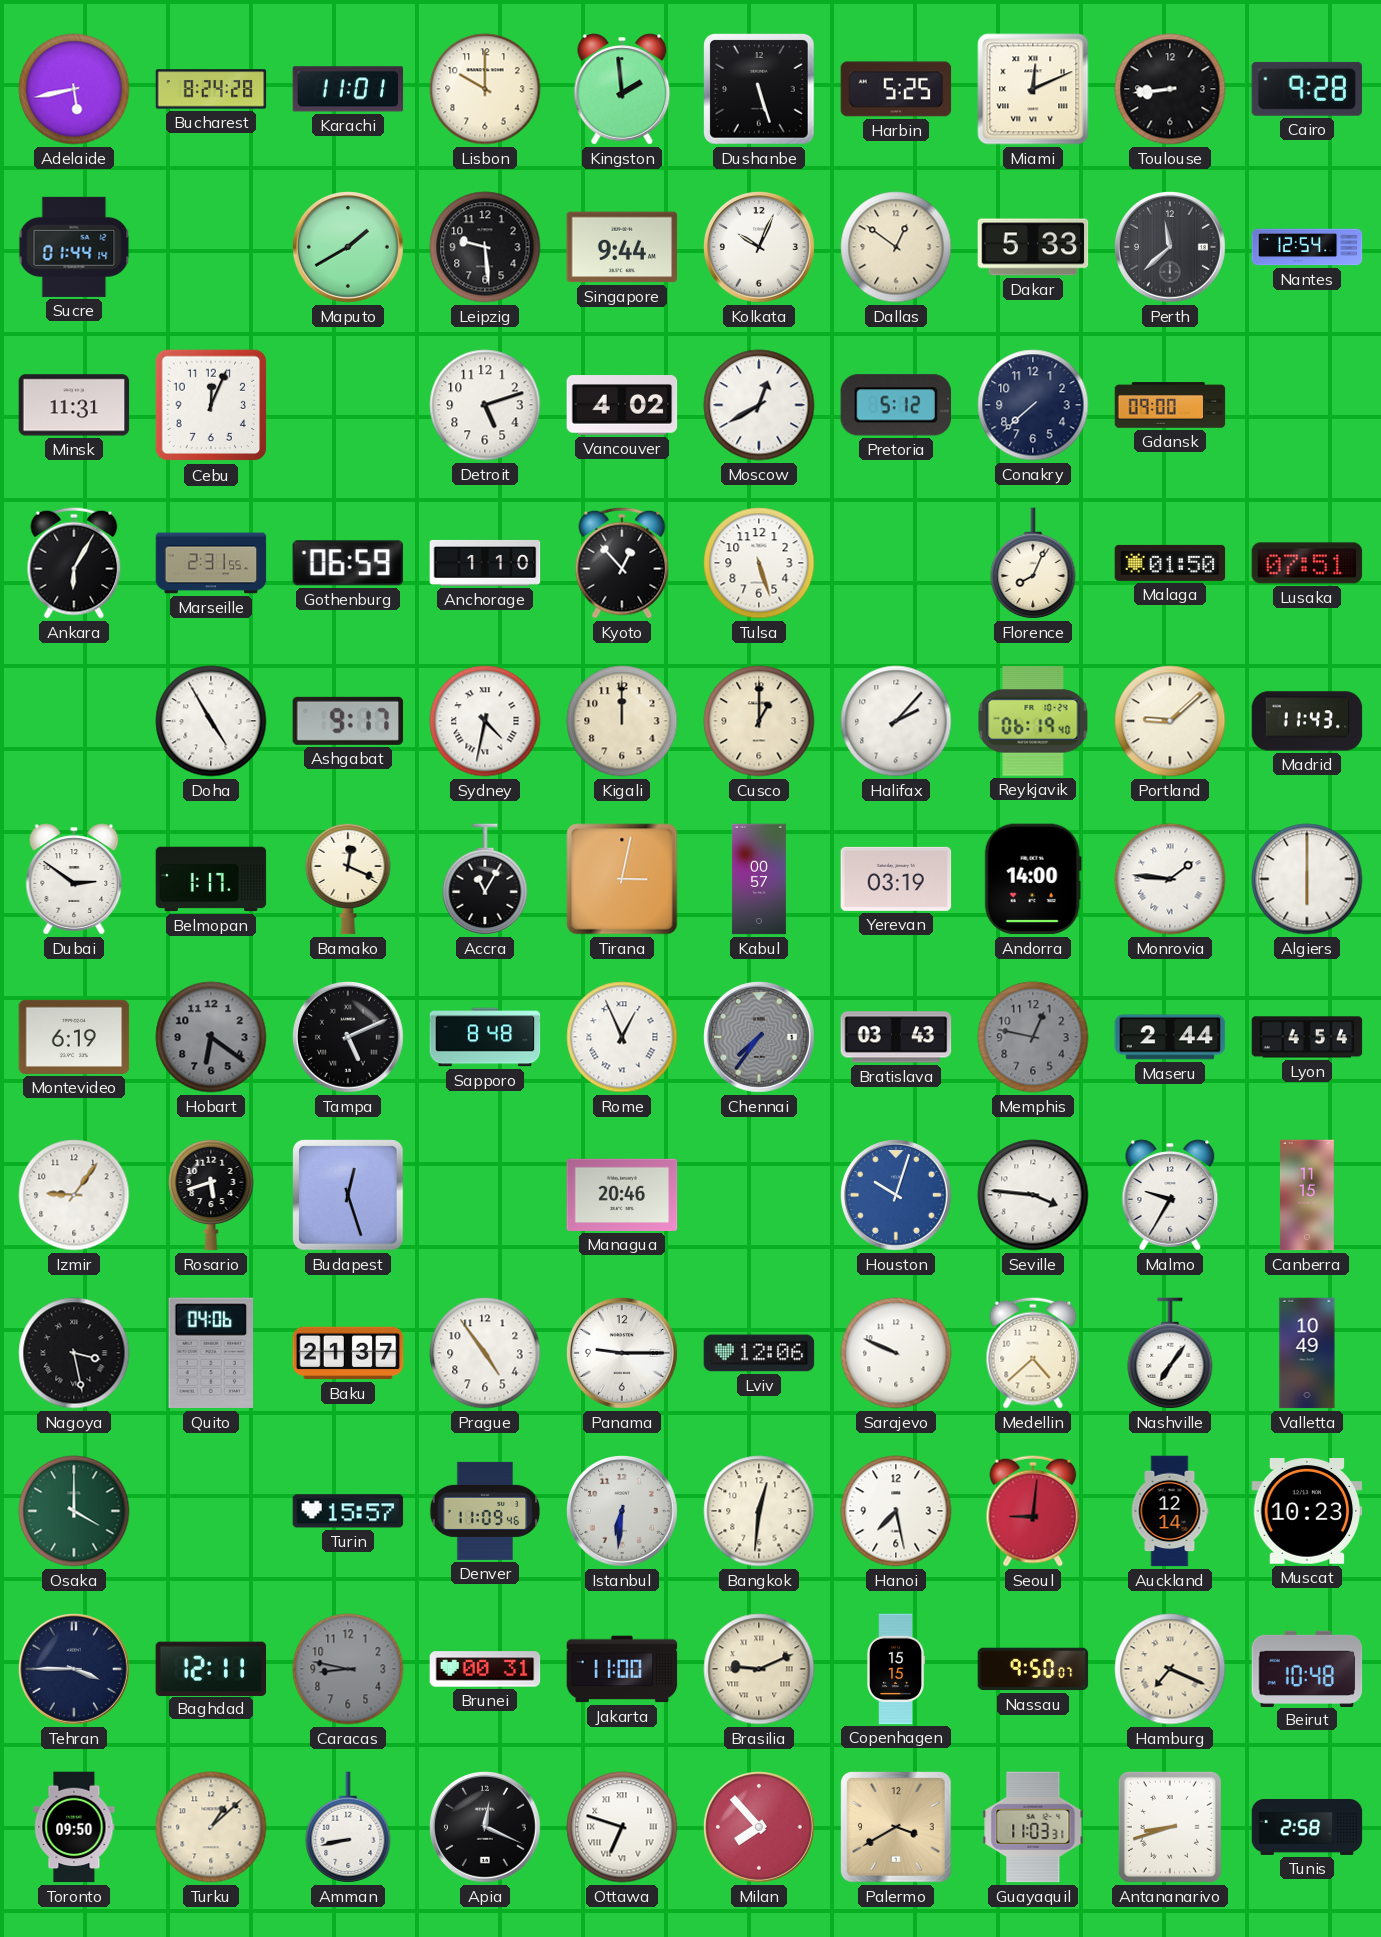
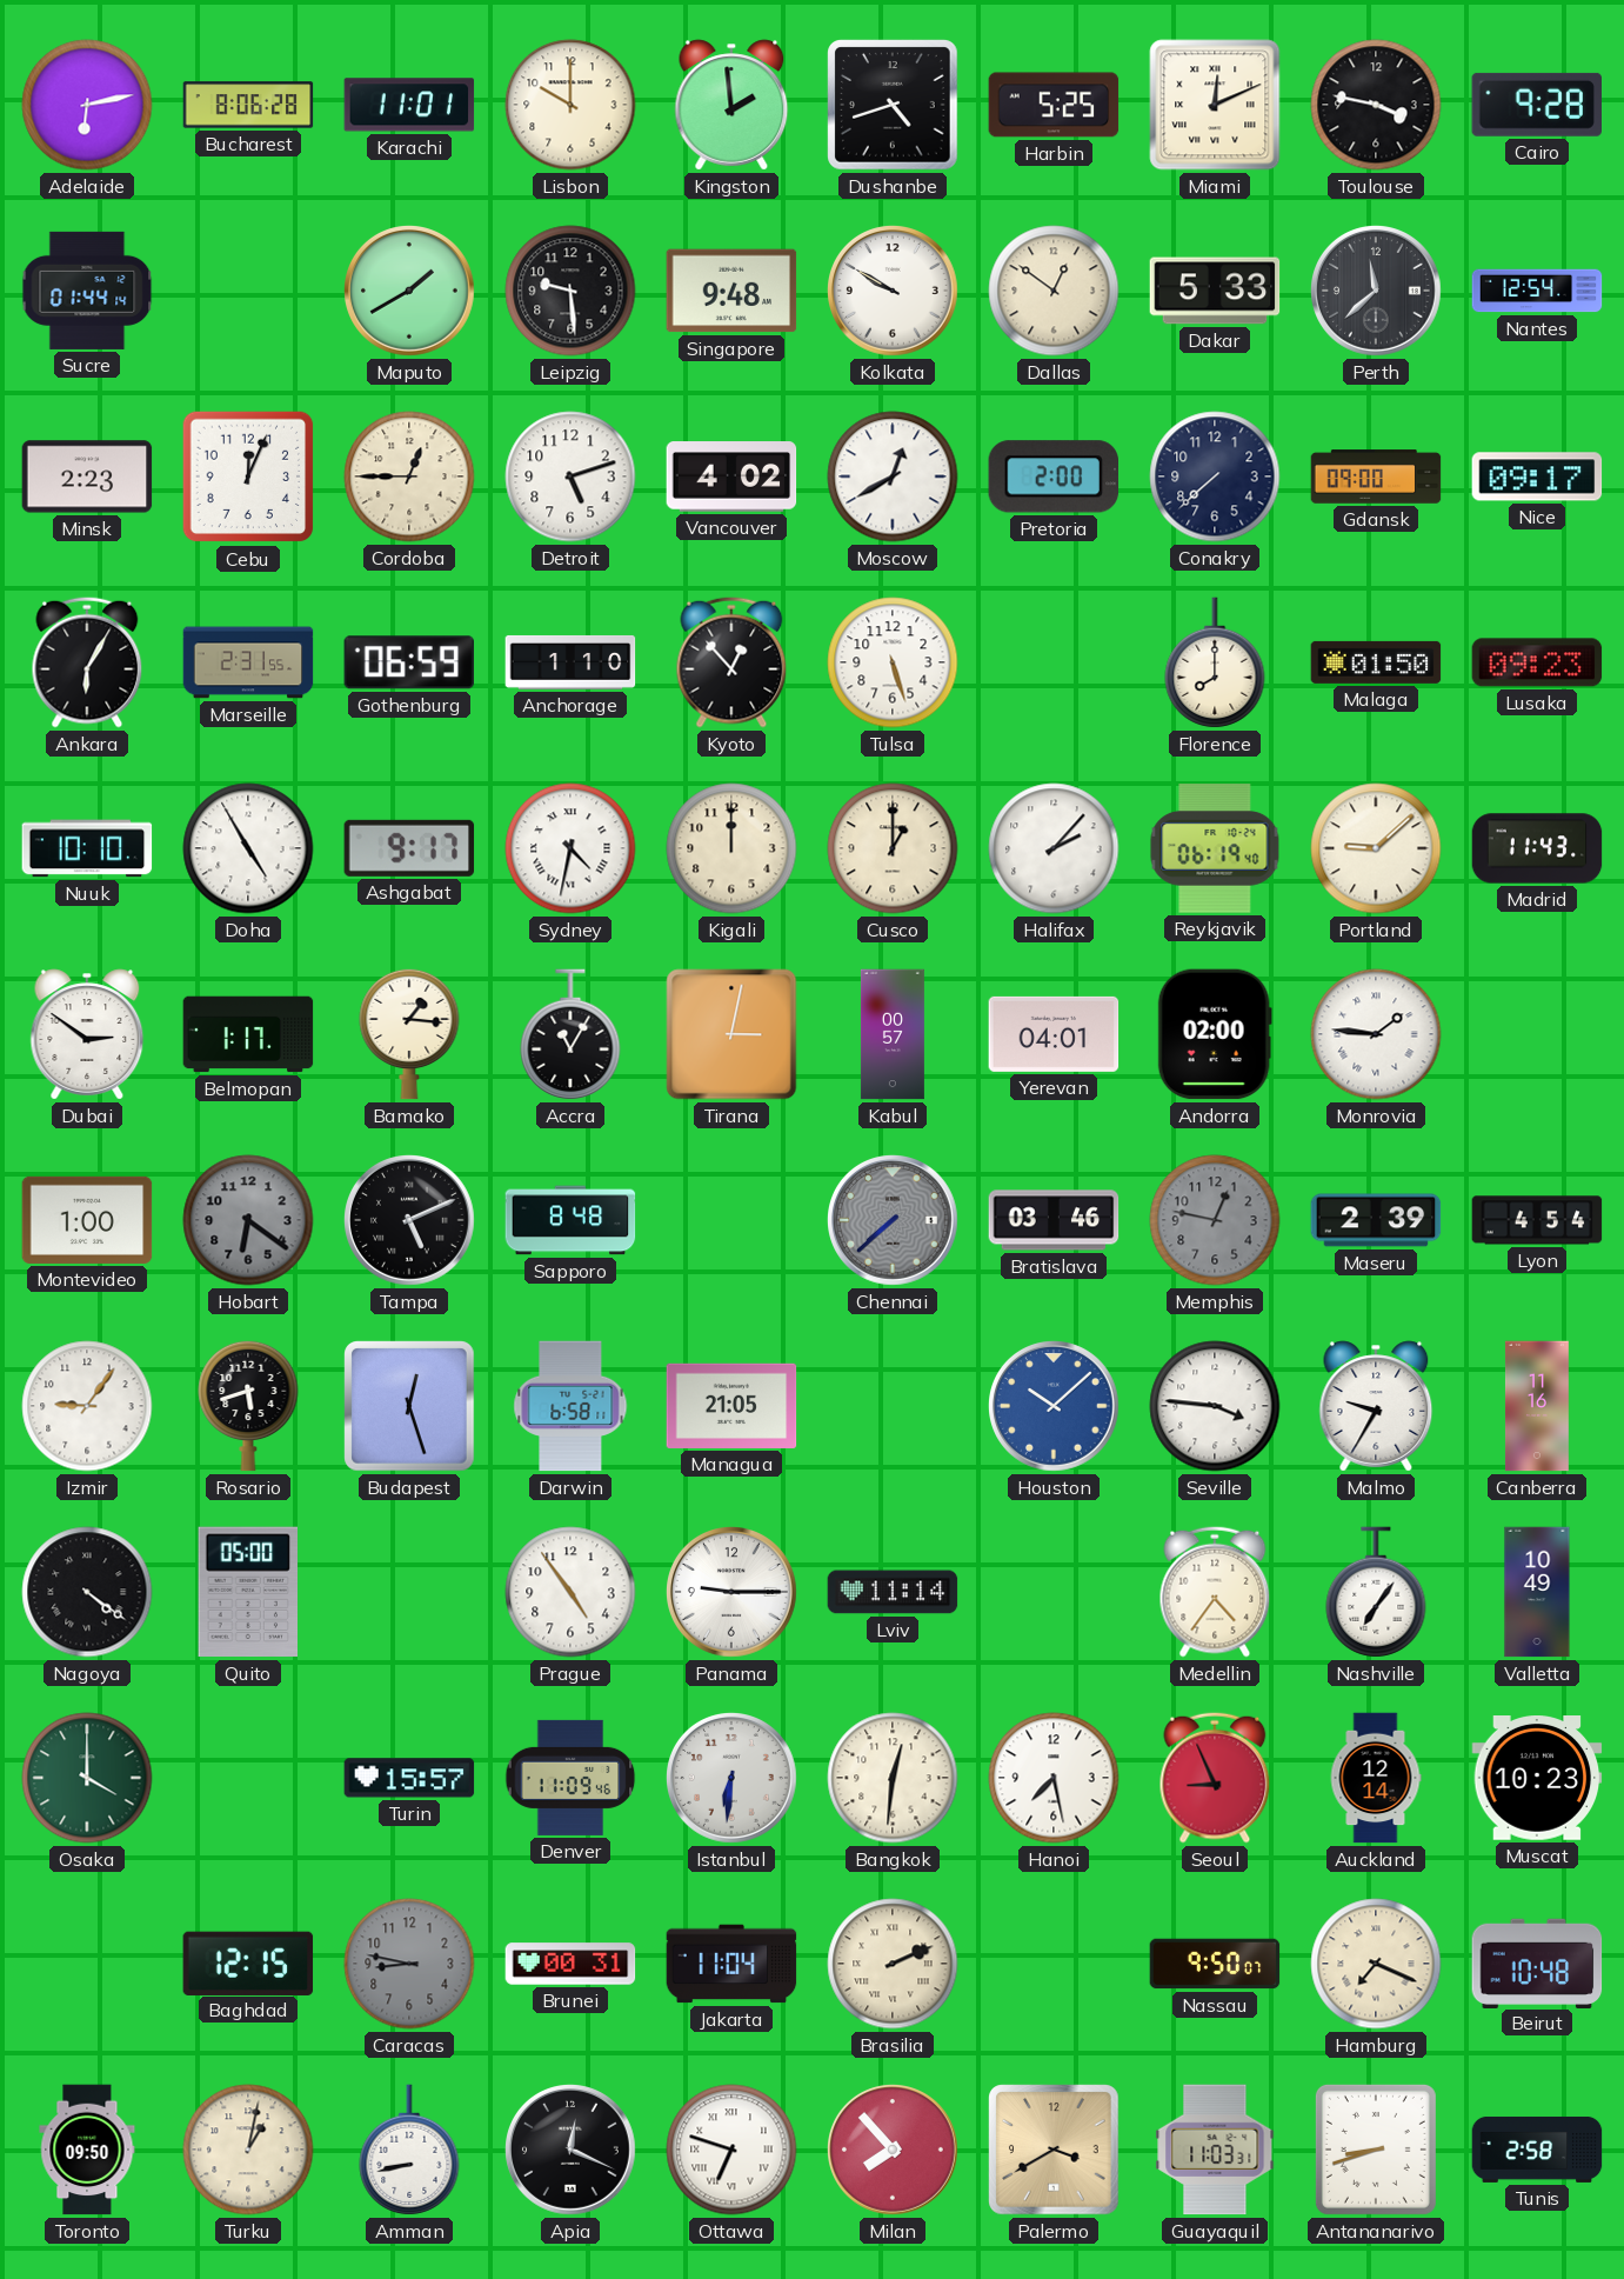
Adelaide: 5:43 -> 6:13 (87, 105)
Bucharest: 8:24 -> 8:06 (248, 105)
Dushanbe: 5:27 -> 4:42 (893, 105)
Toulouse: 8:44 -> 3:47 (1376, 105)
Singapore: 9:44 -> 9:48 (731, 291)
Kolkata: 10:04 -> 9:50 (894, 292)
Minsk: 11:31 -> 2:23 (87, 477)
Cordoba: none -> 12:45 (409, 477)
Pretoria: 5:12 -> 2:00 (1052, 477)
Nice: none -> 09:17 (1537, 477)
Florence: 8:04 -> 8:00 (1215, 662)
Lusaka: 07:51 -> 09:23 (1537, 662)
Nuuk: none -> 10:10 (87, 848)
Bamako: 12:19 -> 1:16 (409, 1034)
Yerevan: 03:19 -> 04:01 (1054, 1034)
Andorra: 14:00 -> 02:00 (1215, 1034)
Algiers: 6:00 -> none (1307, 879)
Montevideo: 6:19 -> 1:00 (87, 1220)
Rome: 12:56 -> none (622, 1037)
Chennai: 7:36 -> 7:38 (894, 1221)
Bratislava: 03:43 -> 03:46 (1054, 1220)
Maseru: 2:44 -> 2:39 (1376, 1220)
Darwin: none -> 6:58 (570, 1406)
Managua: 20:46 -> 21:05 (731, 1406)
Houston: 10:03 -> 10:08 (1055, 1407)
Canberra: 11:15 -> 11:16 (1537, 1406)
Nagoya: 3:28 -> 4:21 (87, 1592)
Quito: 04:06 -> 05:00 (248, 1592)
Baku: 21:37 -> none (348, 1353)
Lviv: 12:06 -> 11:14 (893, 1592)
Sarajevo: 9:49 -> none (896, 1353)
Medellin: 4:38 -> 4:36 (1215, 1592)
Seoul: 9:01 -> 8:56 (1215, 1778)
Tehran: 3:45 -> none (75, 1670)
Baghdad: 12:11 -> 12:15 (248, 1963)
Jakarta: 11:00 -> 11:04 (731, 1964)
Brasilia: 9:11 -> 2:11 (893, 1964)
Copenhagen: 15:15 -> none (896, 1669)
Turku: 1:08 -> 1:02 (248, 2150)
